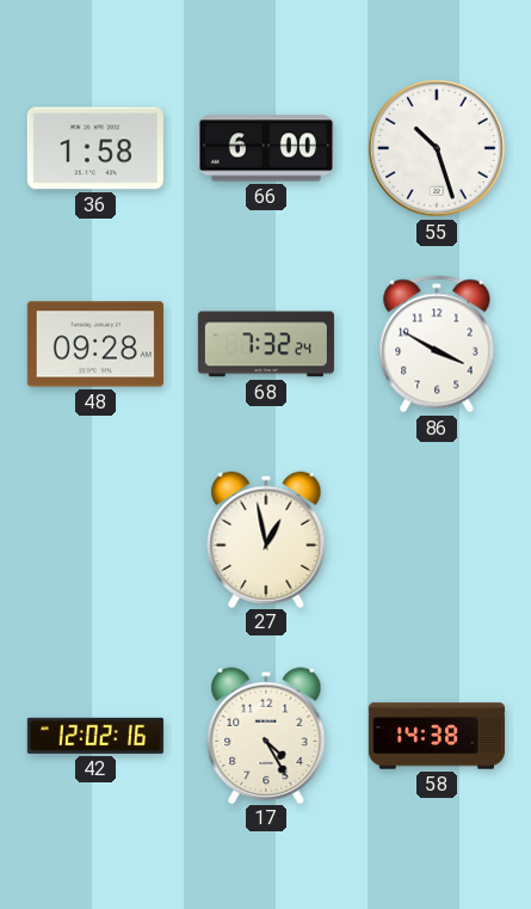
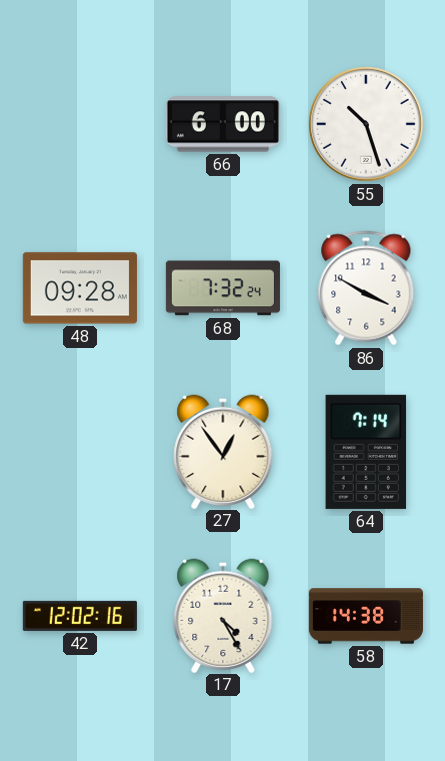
36: 1:58 -> none (95, 148)
27: 12:58 -> 12:54 (223, 451)
64: none -> 7:14 (366, 452)
